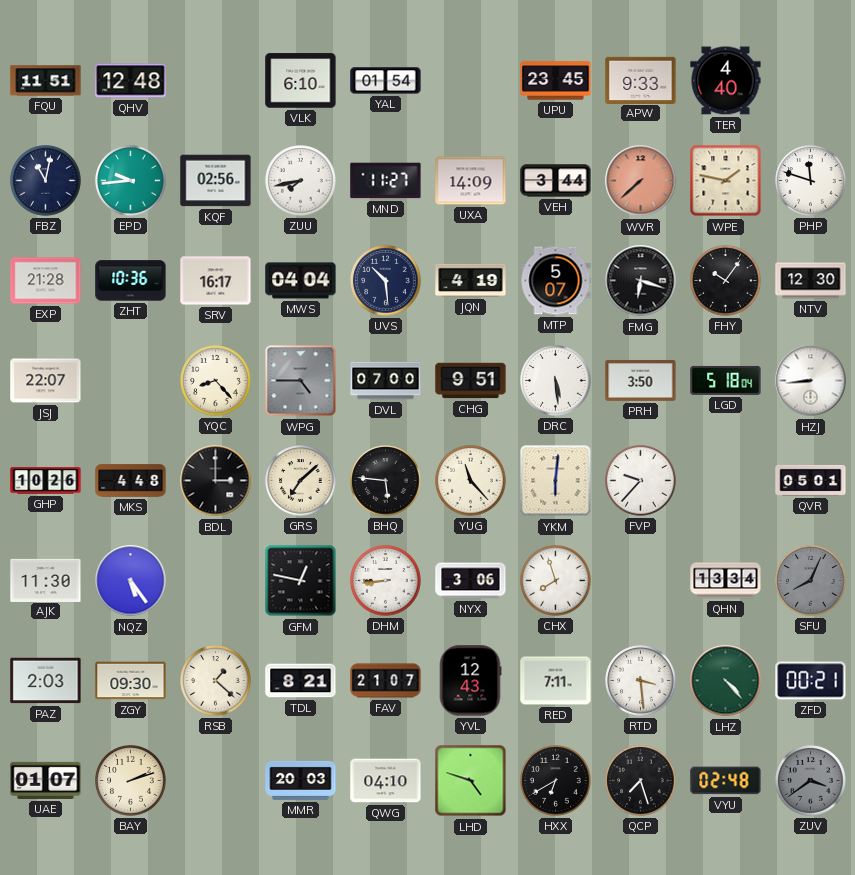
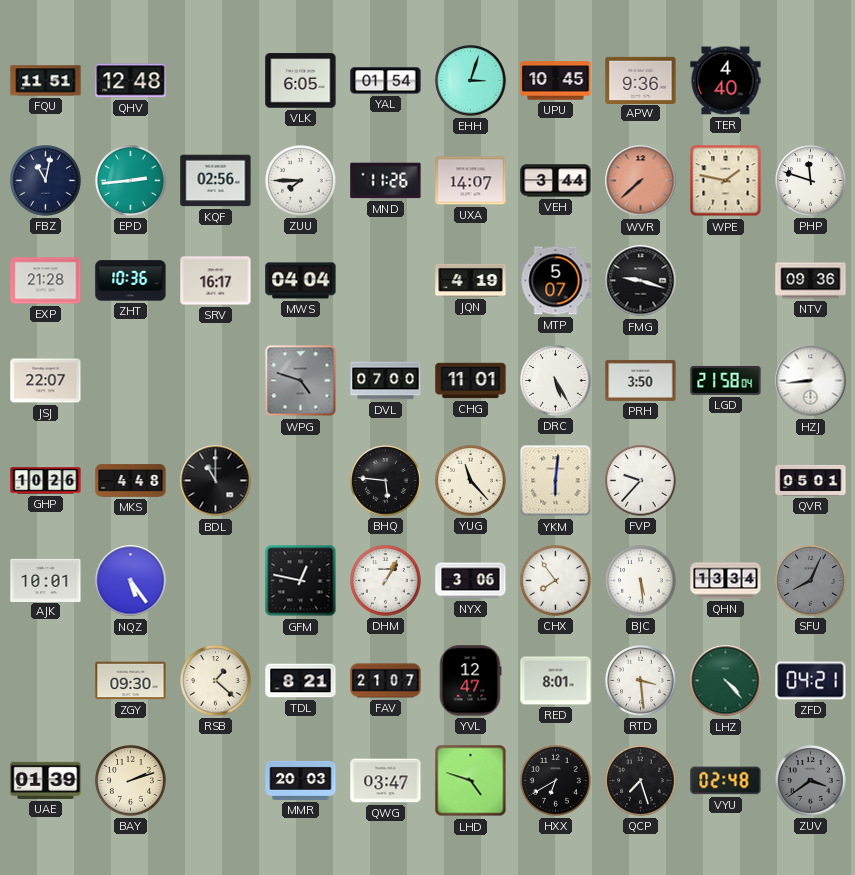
VLK: 6:10 -> 6:05 (301, 81)
EHH: none -> 3:03 (471, 81)
UPU: 23:45 -> 10:45 (556, 81)
APW: 9:33 -> 9:36 (641, 80)
EPD: 9:44 -> 2:44 (131, 181)
ZUU: 7:43 -> 7:45 (301, 181)
MND: 11:27 -> 11:26 (386, 181)
UXA: 14:09 -> 14:07 (471, 181)
UVS: 10:29 -> none (386, 281)
FMG: 6:18 -> 9:18 (641, 281)
FHY: 10:06 -> none (726, 281)
NTV: 12:30 -> 09:36 (811, 281)
YQC: 8:23 -> none (216, 381)
WPG: 4:45 -> 4:48 (301, 381)
CHG: 9:51 -> 11:01 (471, 381)
DRC: 5:29 -> 5:25 (556, 381)
LGD: 5:18 -> 21:58 (726, 380)
BDL: 3:00 -> 11:00 (216, 481)
GRS: 7:08 -> none (301, 481)
AJK: 11:30 -> 10:01 (46, 580)
DHM: 8:44 -> 1:05 (386, 581)
CHX: 7:57 -> 7:54 (556, 581)
BJC: none -> 5:29 (641, 581)
PAZ: 2:03 -> none (46, 681)
YVL: 12:43 -> 12:47 (470, 681)
RED: 7:11 -> 8:01 (556, 681)
ZFD: 00:21 -> 04:21 (811, 681)
UAE: 01:07 -> 01:39 (46, 780)
QWG: 04:10 -> 03:47 (386, 781)
